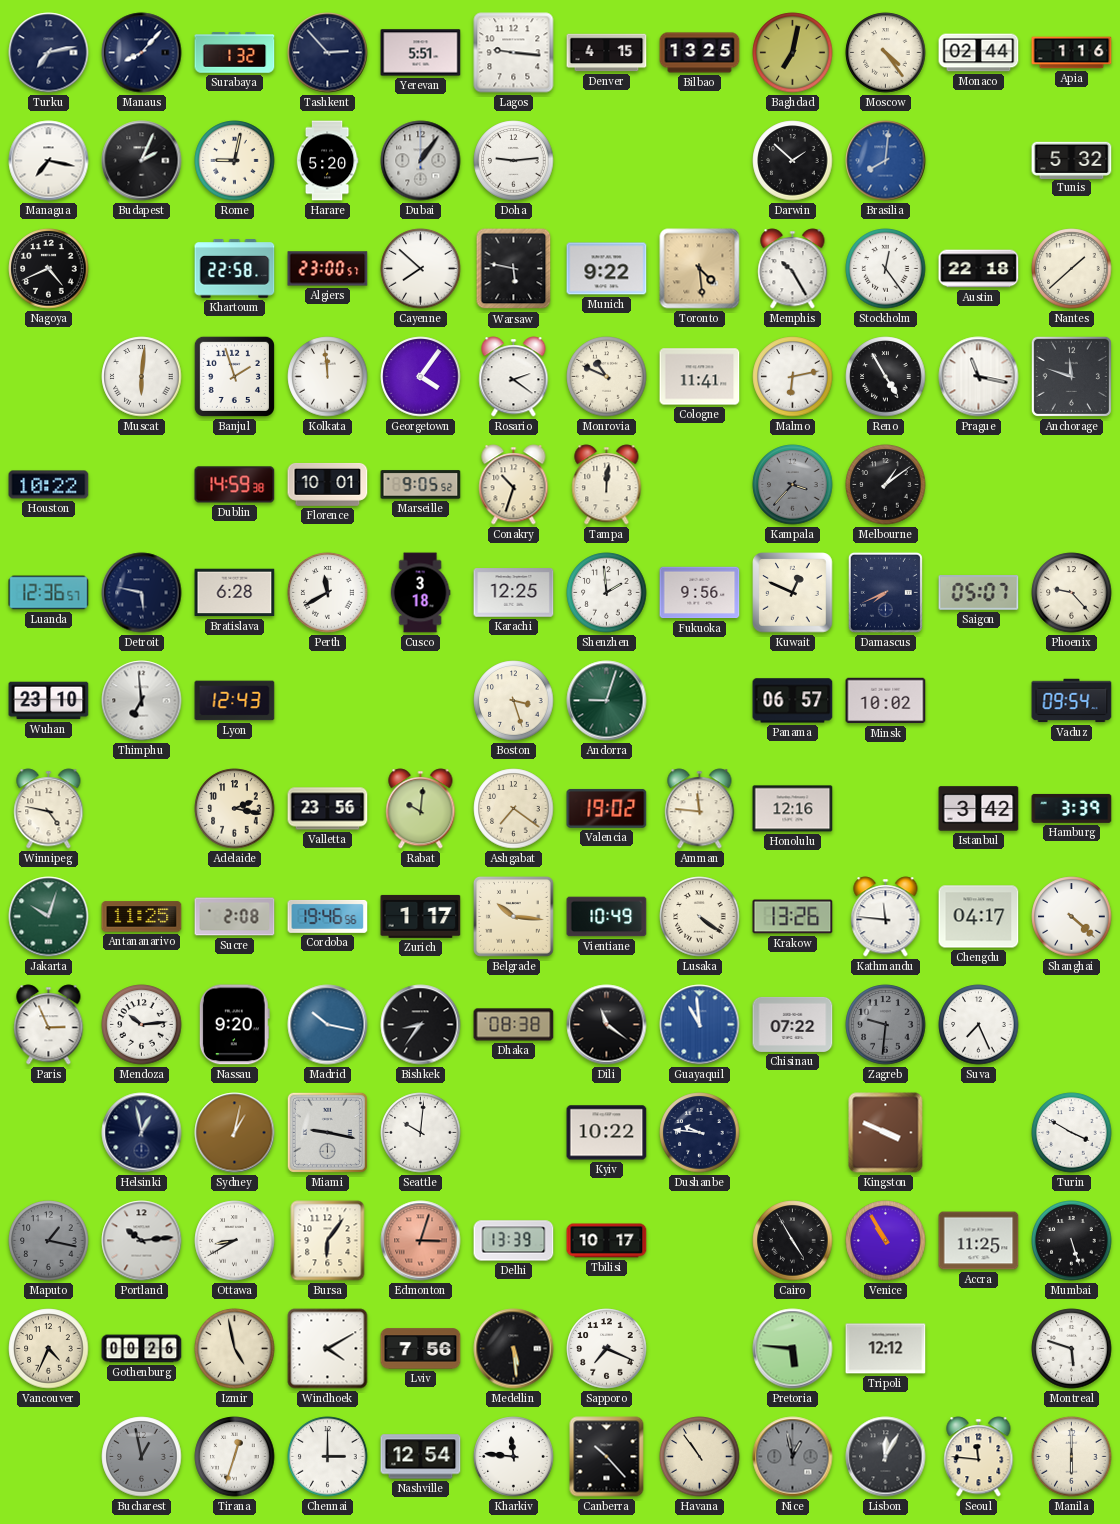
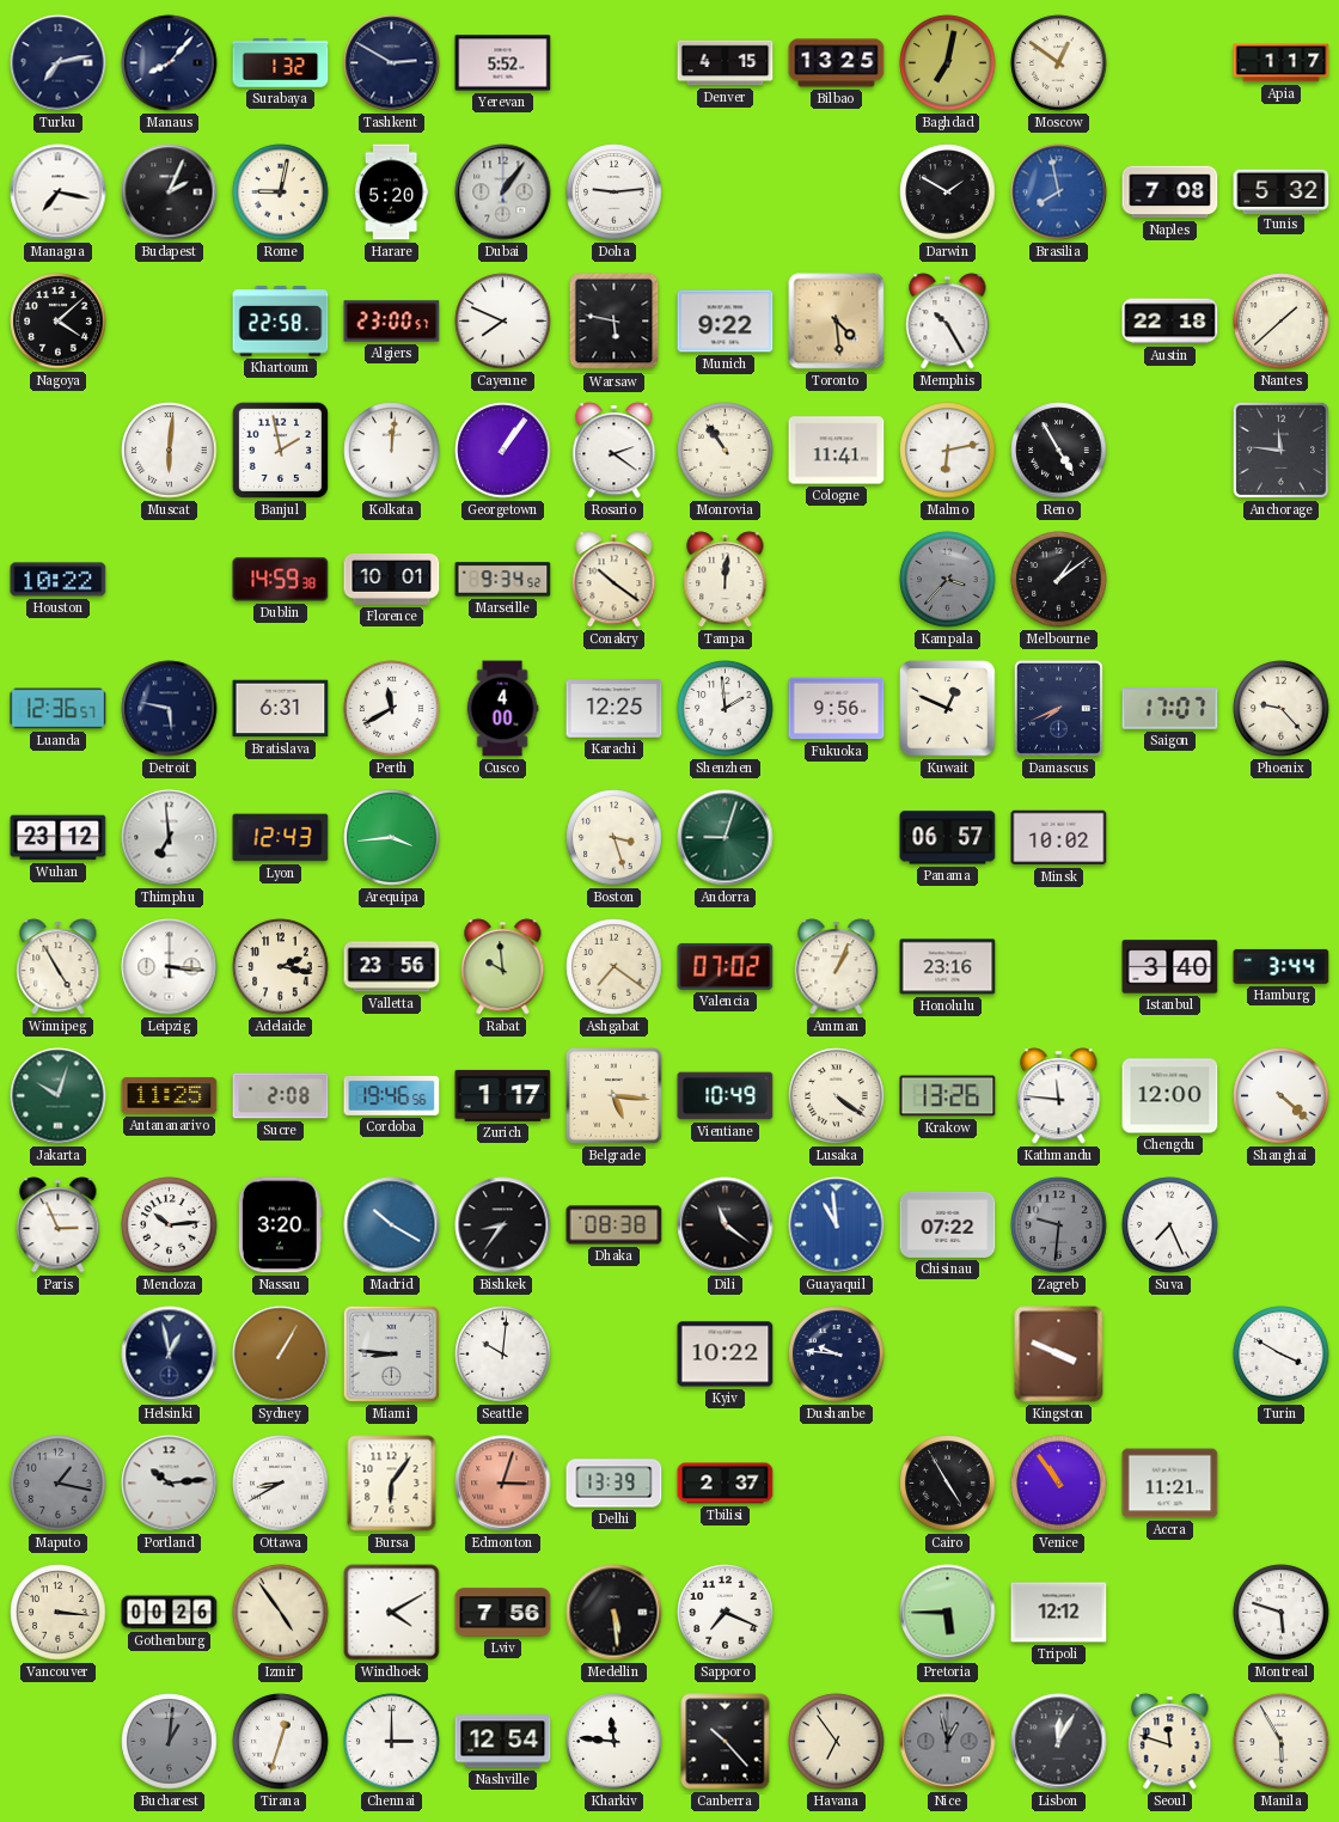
Tashkent: 2:53 -> 2:50 (392, 63)
Yerevan: 5:51 -> 5:52 (503, 63)
Lagos: 9:16 -> none (514, 53)
Moscow: 4:24 -> 12:51 (1059, 63)
Monaco: 02:44 -> none (979, 53)
Apia: 1:16 -> 1:17 (1282, 63)
Darwin: 1:52 -> 1:50 (948, 192)
Brasilia: 8:01 -> 7:58 (1059, 192)
Naples: none -> 7:08 (1170, 192)
Nagoya: 4:41 -> 4:08 (59, 322)
Cayenne: 7:52 -> 7:49 (503, 322)
Stockholm: 12:24 -> none (886, 269)
Banjul: 1:57 -> 1:58 (280, 450)
Kolkata: 11:59 -> 12:01 (392, 451)
Georgetown: 4:06 -> 1:06 (503, 451)
Monrovia: 10:49 -> 10:54 (726, 451)
Prague: 11:17 -> none (979, 377)
Anchorage: 11:48 -> 11:46 (1280, 450)
Marseille: 9:05 -> 9:34 (503, 580)
Conakry: 10:33 -> 10:21 (615, 580)
Bratislava: 6:28 -> 6:31 (281, 709)
Cusco: 3:18 -> 4:00 (502, 709)
Saigon: 05:07 -> 17:07 (1170, 709)
Wuhan: 23:10 -> 23:12 (59, 838)
Arequipa: none -> 3:44 (392, 838)
Vaduz: 09:54 -> none (1072, 701)
Winnipeg: 4:47 -> 4:55 (59, 967)
Leipzig: none -> 3:16 (170, 967)
Rabat: 10:01 -> 9:59 (503, 967)
Valencia: 19:02 -> 07:02 (726, 966)
Amman: 11:46 -> 1:04 (837, 967)
Honolulu: 12:16 -> 23:16 (948, 967)
Istanbul: 3:42 -> 3:40 (1170, 967)
Hamburg: 3:39 -> 3:44 (1282, 966)
Belgrade: 10:16 -> 5:16 (613, 1095)
Chengdu: 04:17 -> 12:00 (1170, 1096)
Nassau: 9:20 -> 3:20 (280, 1225)
Madrid: 10:17 -> 10:20 (392, 1225)
Sydney: 1:02 -> 1:05 (281, 1355)
Miami: 9:17 -> 8:46 (391, 1353)
Tbilisi: 10:17 -> 2:37 (726, 1484)
Venice: 10:55 -> 10:54 (1059, 1484)
Accra: 11:25 -> 11:21 (1170, 1484)
Mumbai: 5:27 -> none (1072, 1241)
Vancouver: 4:34 -> 3:16 (59, 1613)
Izmir: 4:58 -> 4:54 (281, 1613)
Pretoria: 5:46 -> 5:45 (948, 1613)
Bucharest: 12:58 -> 1:01 (170, 1742)
Havana: 10:54 -> 6:54 (837, 1742)
Seoul: 11:46 -> 11:48 (1170, 1742)
Manila: 6:00 -> 5:55 (1282, 1742)
